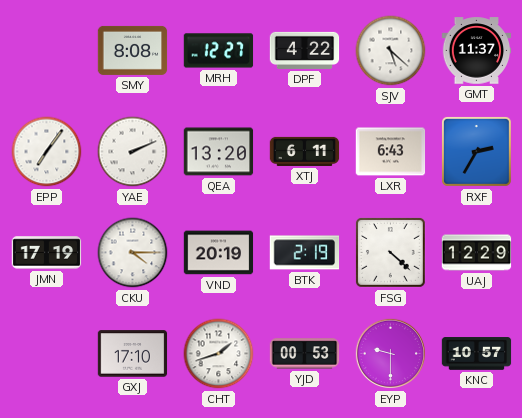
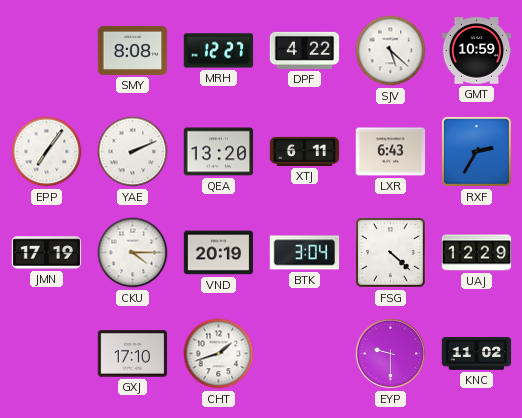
GMT: 11:37 -> 10:59 (477, 51)
BTK: 2:19 -> 3:04 (305, 253)
YJD: 00:53 -> none (305, 354)
KNC: 10:57 -> 11:02 (477, 354)
